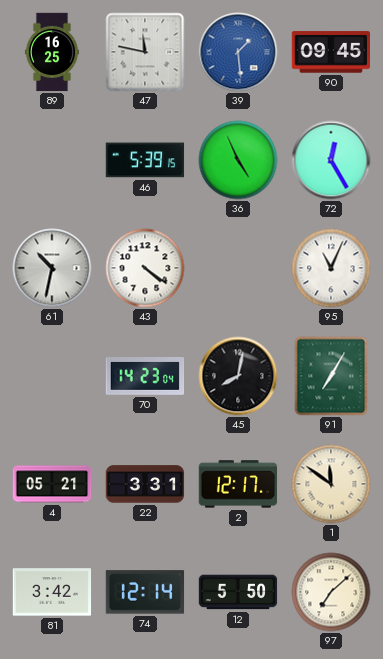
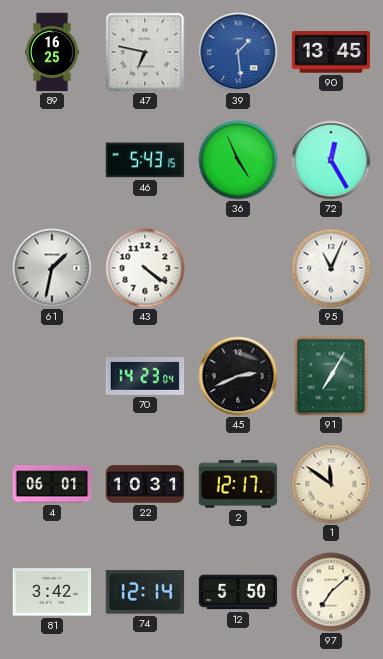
47: 11:47 -> 6:47 (145, 52)
90: 09:45 -> 13:45 (331, 52)
46: 5:39 -> 5:43 (145, 160)
61: 10:32 -> 1:32 (52, 268)
45: 8:02 -> 2:41 (238, 376)
4: 05:21 -> 06:01 (52, 484)
22: 3:31 -> 10:31 (145, 484)
